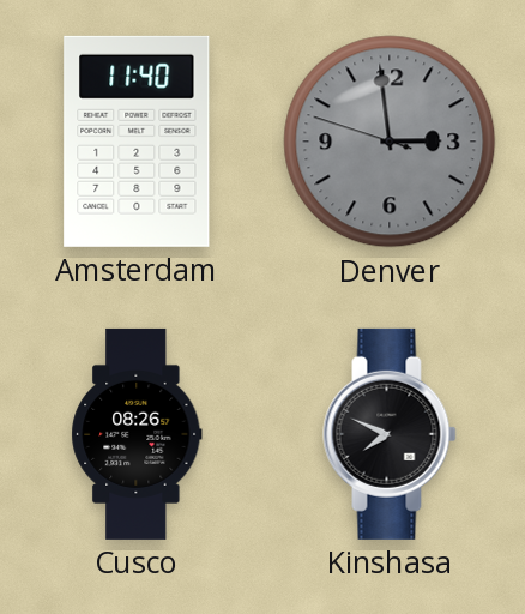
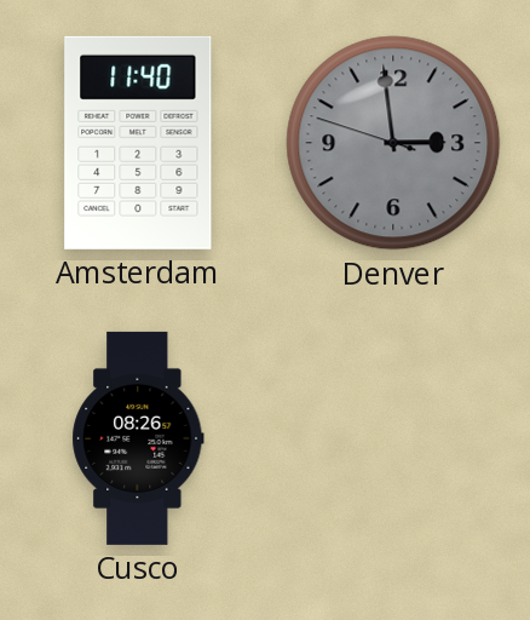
Kinshasa: 7:49 -> none (390, 434)
